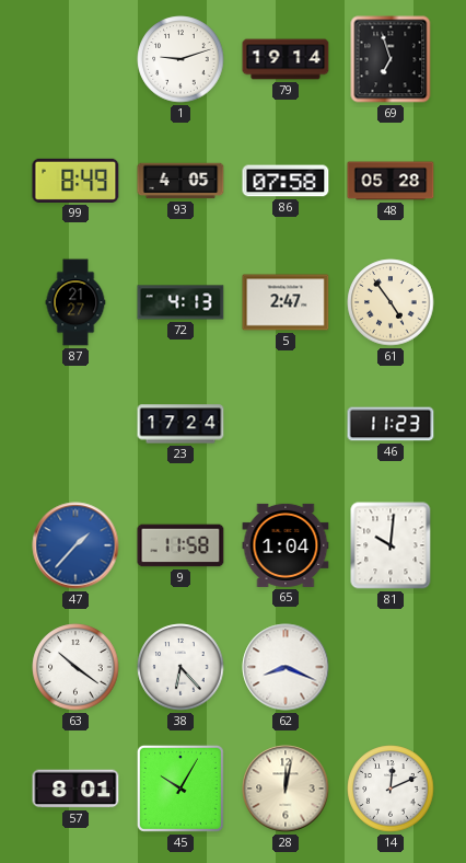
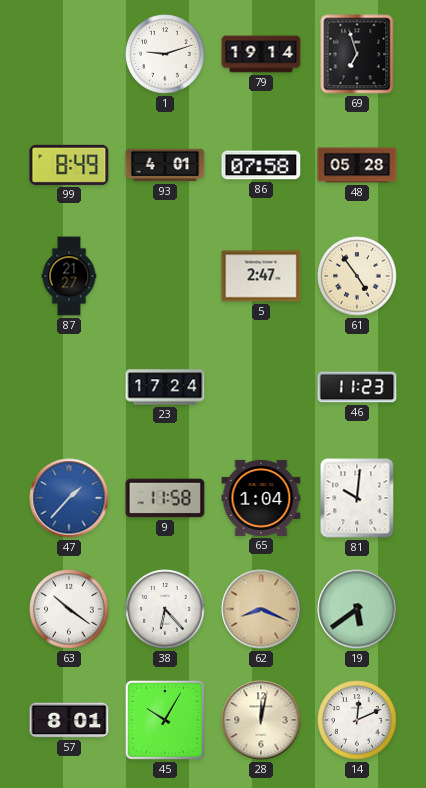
93: 4:05 -> 4:01 (165, 165)
72: 4:13 -> none (180, 302)
62 dial: white -> champagne (261, 609)
19: none -> 5:39 (357, 609)
